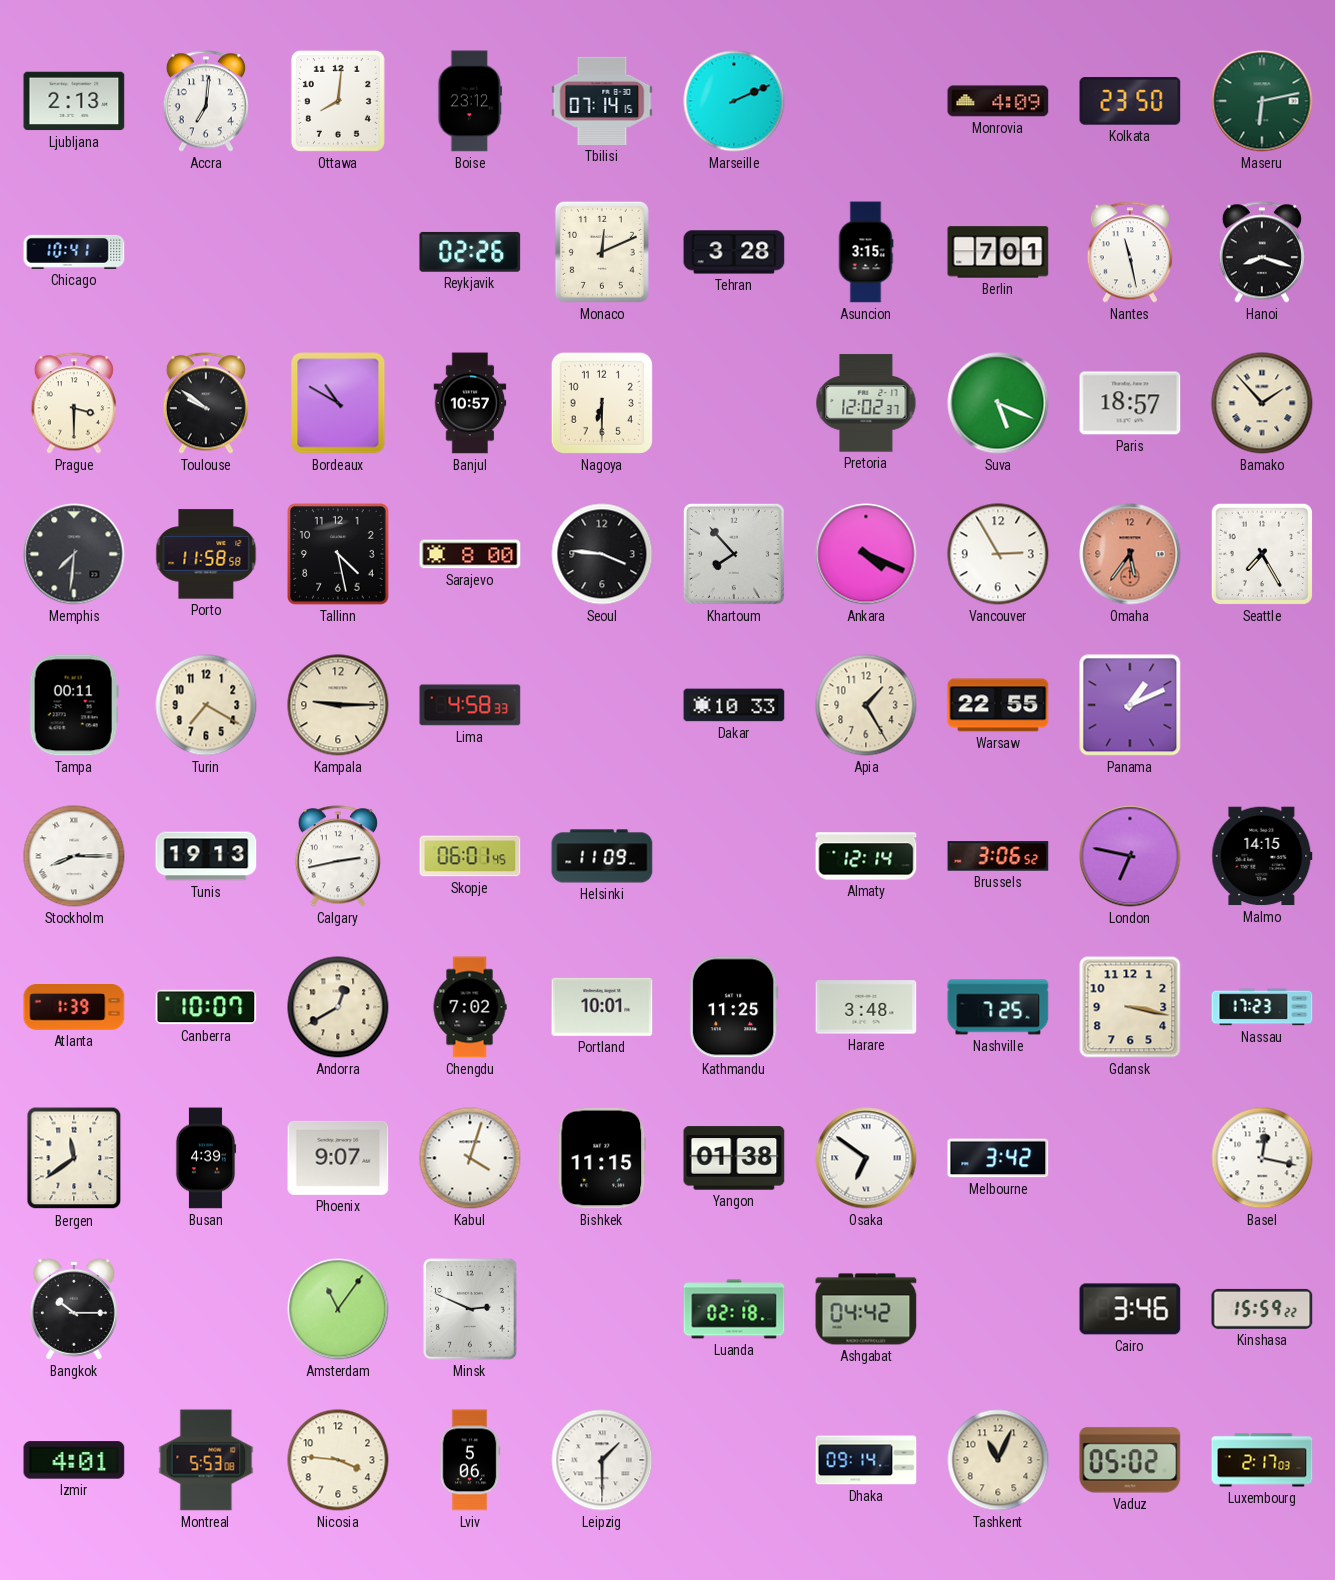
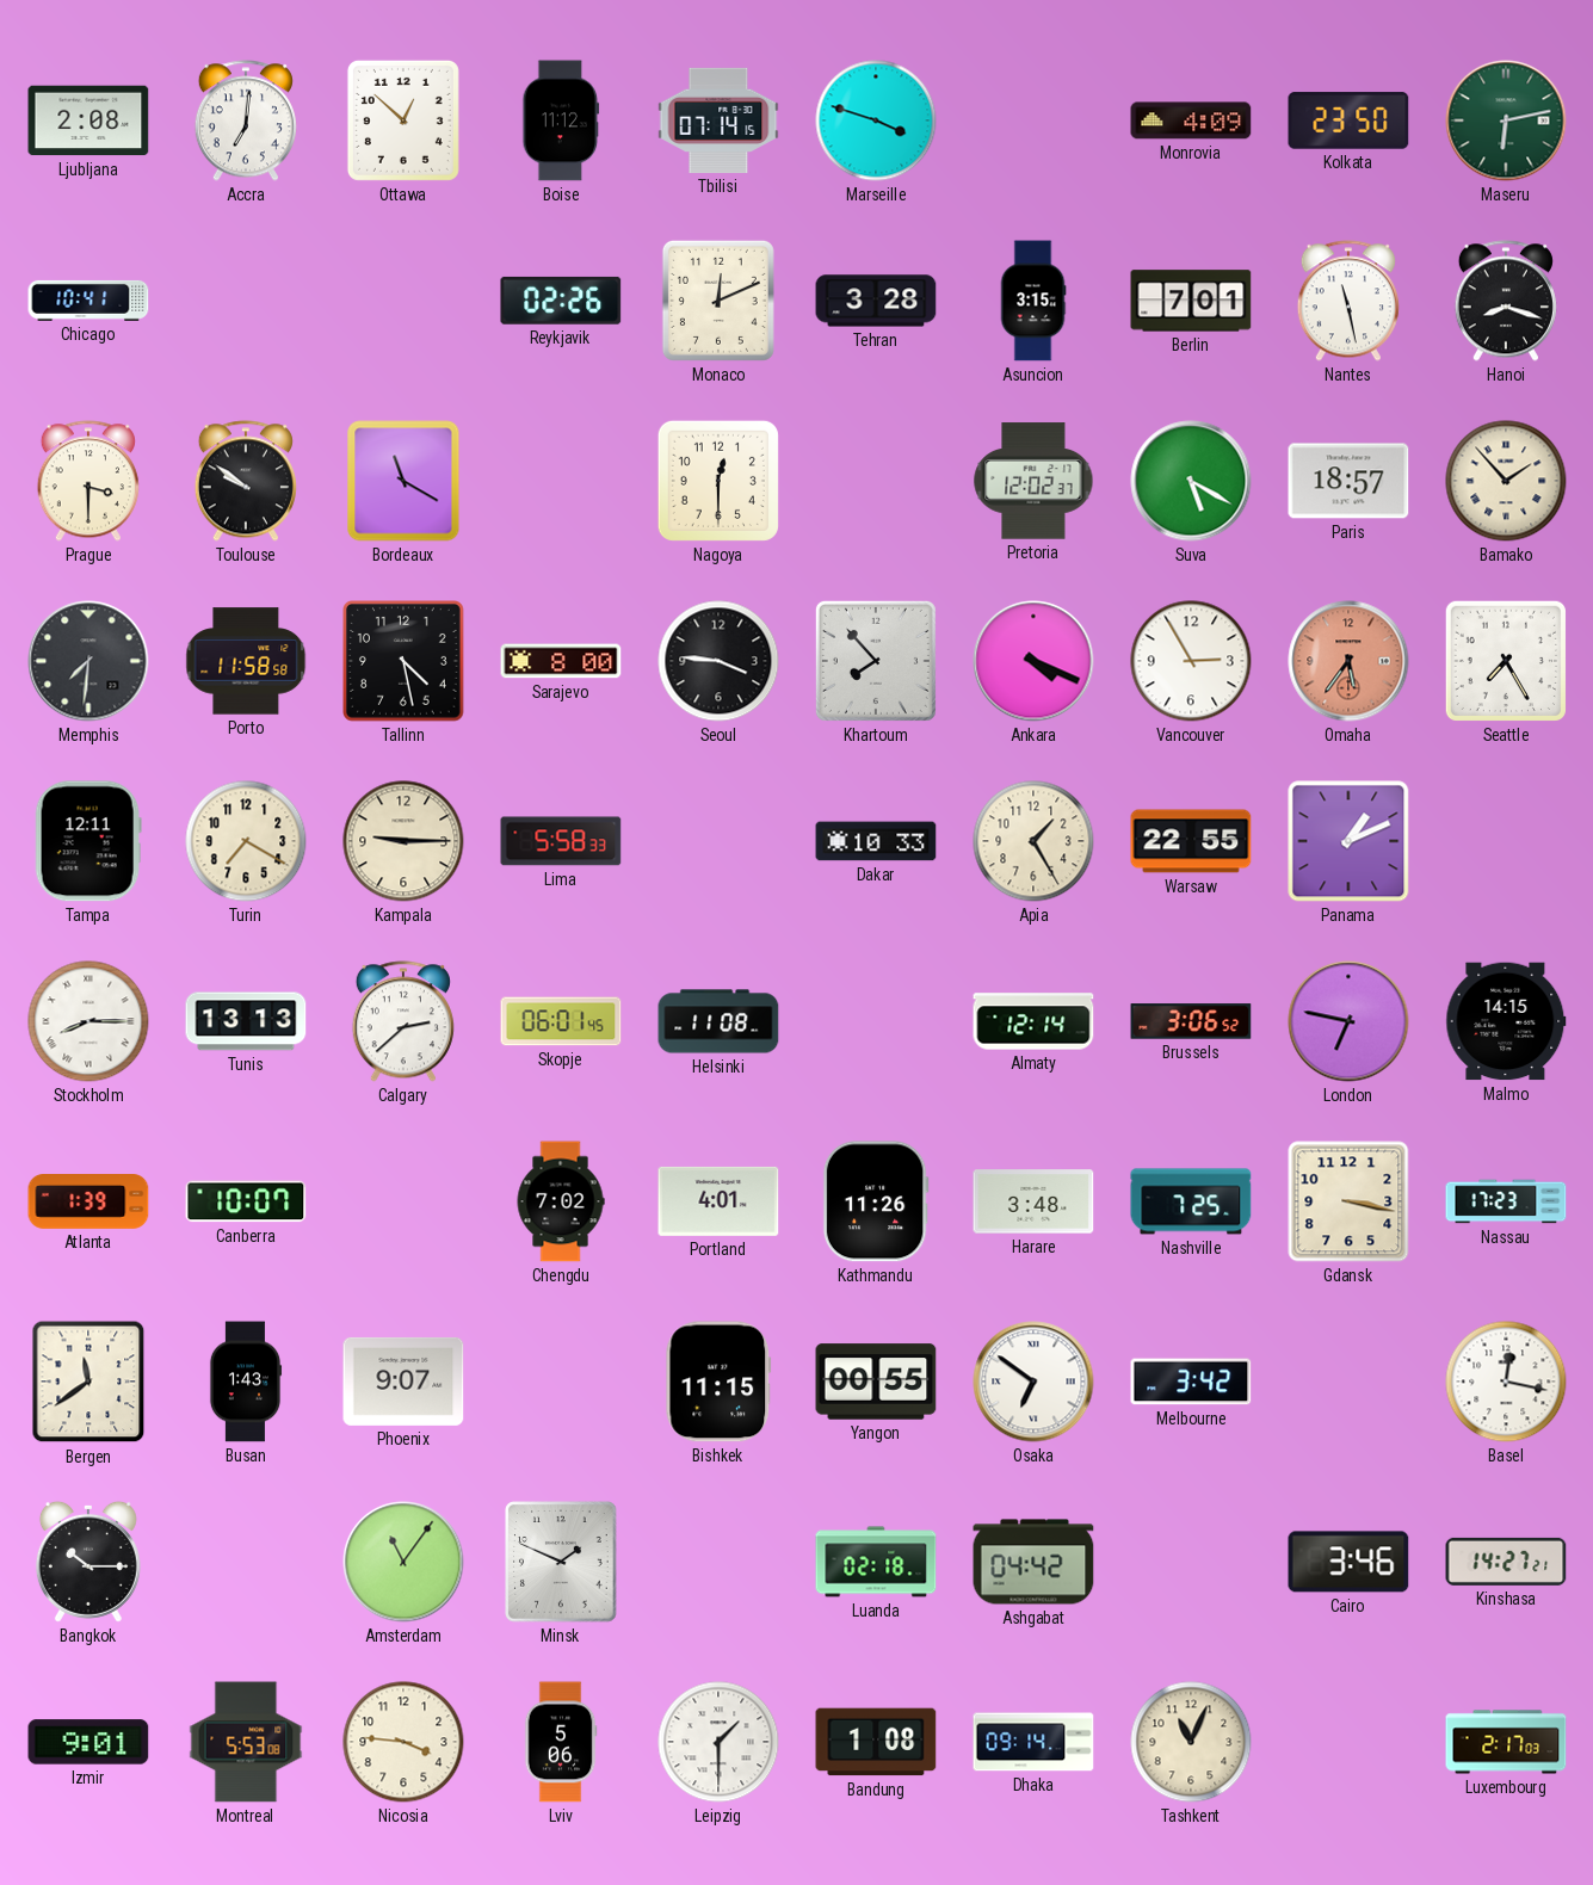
Ljubljana: 2:13 -> 2:08 (88, 120)
Ottawa: 8:01 -> 12:52 (403, 120)
Boise: 23:12 -> 11:12 (561, 120)
Marseille: 2:11 -> 3:48 (876, 120)
Bordeaux: 10:50 -> 11:20 (403, 481)
Banjul: 10:57 -> none (470, 403)
Nagoya: 6:30 -> 12:30 (718, 481)
Suva: 5:19 -> 5:20 (1191, 481)
Tampa: 00:11 -> 12:11 (88, 841)
Lima: 4:58 -> 5:58 (561, 841)
Tunis: 19:13 -> 13:13 (246, 1021)
Calgary: 2:43 -> 2:38 (403, 1021)
Helsinki: 11:09 -> 11:08 (718, 1021)
Andorra: 12:40 -> none (338, 1007)
Portland: 10:01 -> 4:01 (718, 1201)
Kathmandu: 11:25 -> 11:26 (876, 1201)
Busan: 4:39 -> 1:43 (246, 1382)
Kabul: 4:03 -> none (470, 1158)
Yangon: 01:38 -> 00:55 (876, 1382)
Minsk: 2:49 -> 1:49 (561, 1562)
Kinshasa: 15:59 -> 14:27 (1506, 1562)
Izmir: 4:01 -> 9:01 (88, 1742)
Bandung: none -> 1:08 (876, 1742)
Vaduz: 05:02 -> none (1130, 1460)
